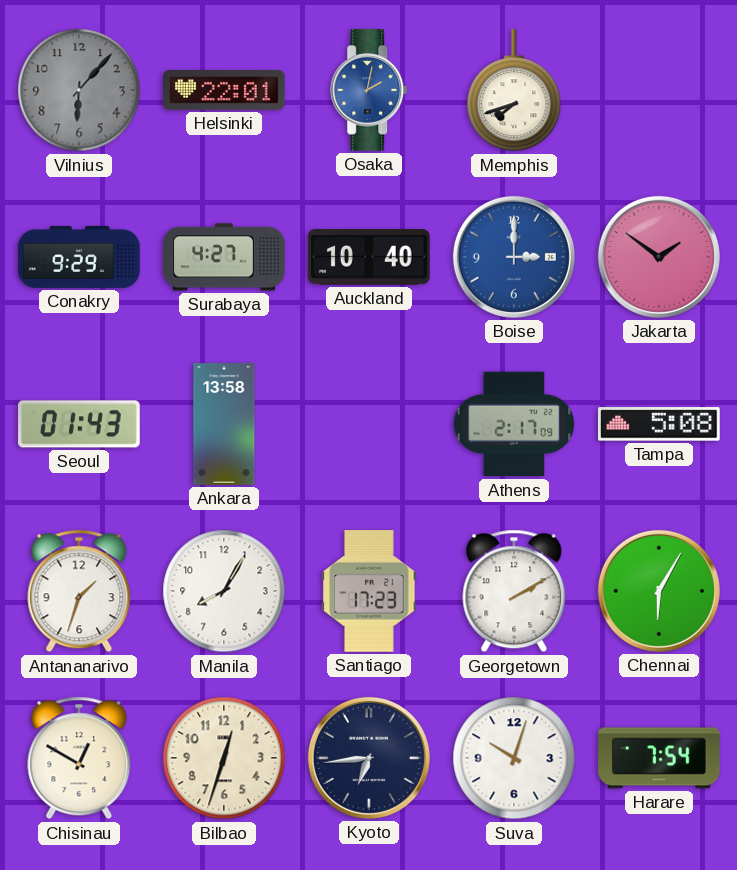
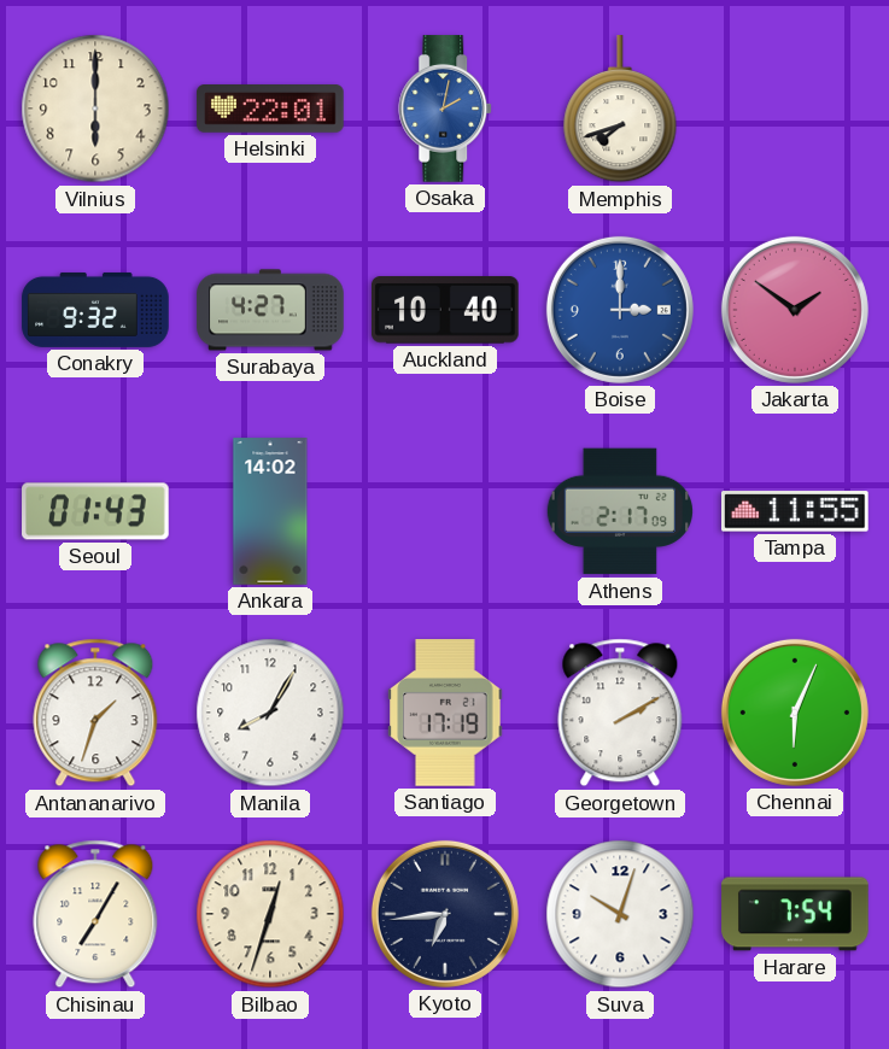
Vilnius: 6:07 -> 6:00 (95, 109)
Vilnius dial: grey -> cream (95, 109)
Conakry: 9:29 -> 9:32 (95, 310)
Ankara: 13:58 -> 14:02 (270, 511)
Tampa: 5:08 -> 11:55 (796, 511)
Santiago: 17:23 -> 17:19 (445, 713)
Chennai: 6:05 -> 6:04 (795, 713)
Chisinau: 12:50 -> 7:05 (95, 914)
